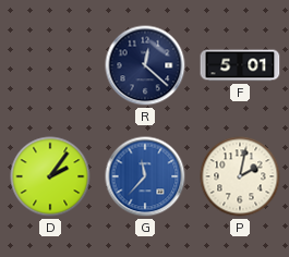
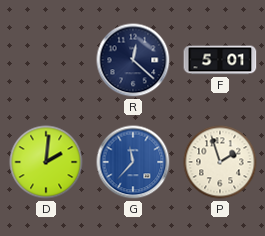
D: 2:06 -> 2:01 (46, 162)
P: 2:02 -> 1:57 (220, 162)
